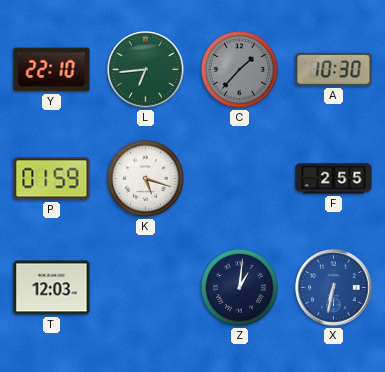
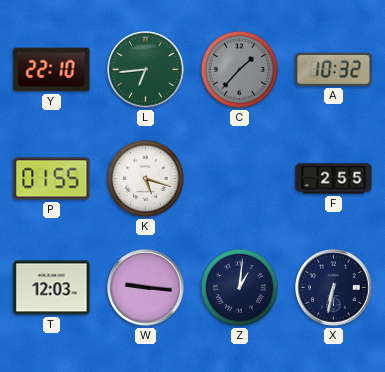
A: 10:30 -> 10:32 (334, 69)
P: 01:59 -> 01:55 (52, 179)
W: none -> 9:16 (146, 288)
X dial: blue -> navy (334, 288)
